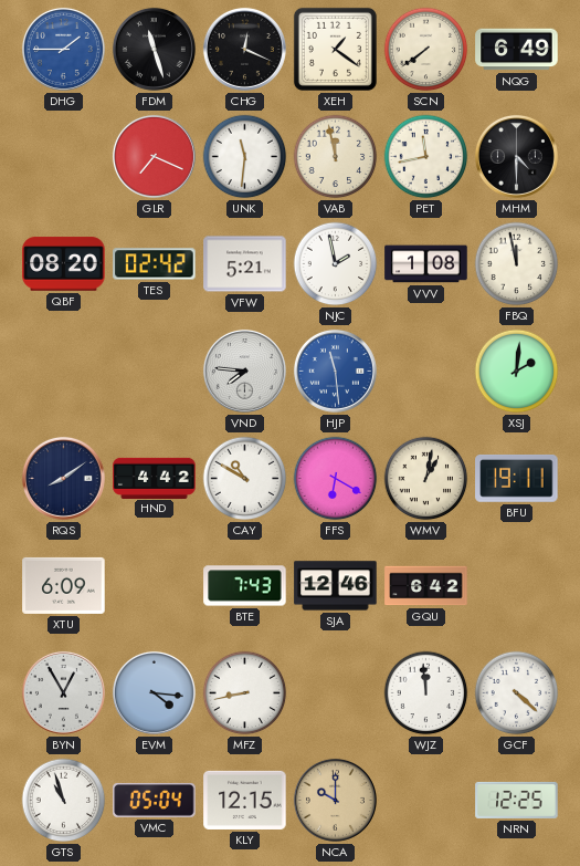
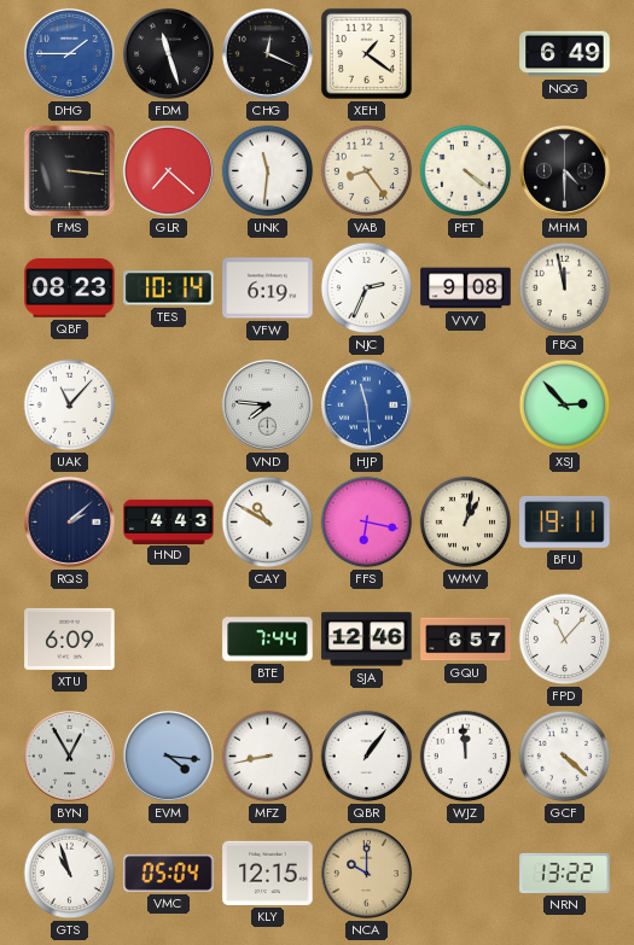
SCN: 7:39 -> none (426, 50)
FMS: none -> 3:16 (69, 170)
GLR: 7:19 -> 7:22 (168, 170)
VAB: 11:58 -> 8:24 (367, 171)
PET: 11:43 -> 4:21 (466, 171)
QBF: 08:20 -> 08:23 (70, 288)
TES: 02:42 -> 10:14 (169, 288)
VFW: 5:21 -> 6:19 (268, 288)
NJC: 1:58 -> 2:34 (367, 288)
VVV: 1:08 -> 9:08 (466, 288)
UAK: none -> 11:07 (70, 406)
XSJ: 2:01 -> 2:53 (565, 406)
RQS: 8:09 -> 2:08 (69, 521)
HND: 4:42 -> 4:43 (169, 521)
FFS: 6:20 -> 6:17 (367, 523)
BTE: 7:43 -> 7:44 (268, 640)
GQU: 6:42 -> 6:57 (466, 640)
FPD: none -> 11:07 (565, 640)
QBR: none -> 1:06 (367, 757)
NRN: 12:25 -> 13:22 (565, 873)
